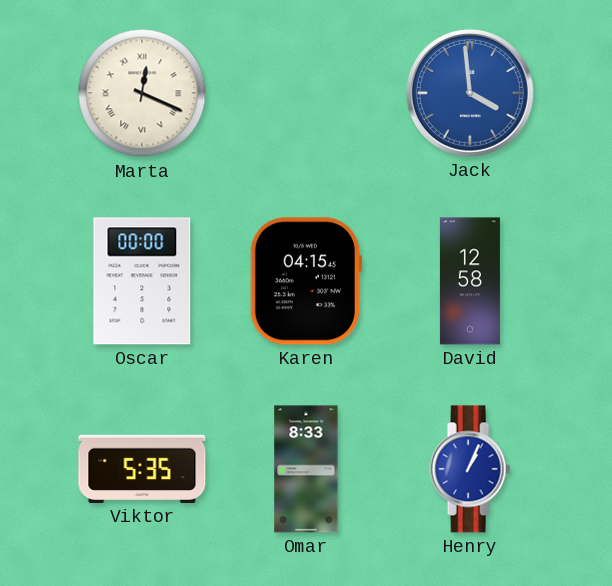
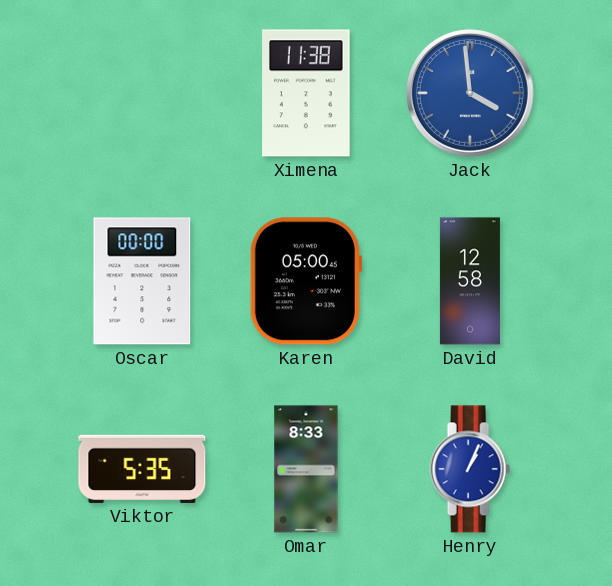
Marta: 12:19 -> none (142, 93)
Ximena: none -> 11:38 (306, 93)
Karen: 04:15 -> 05:00 (305, 281)
